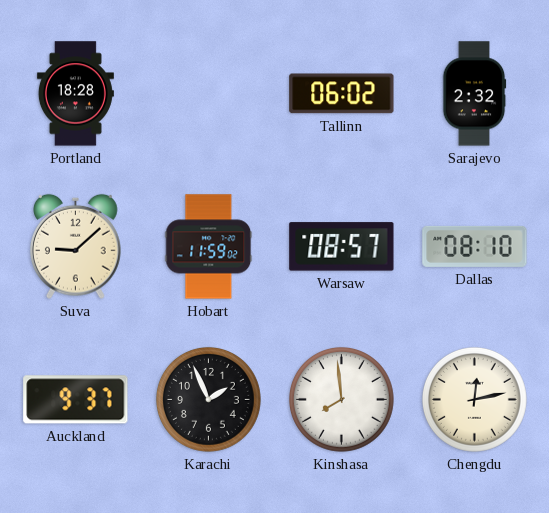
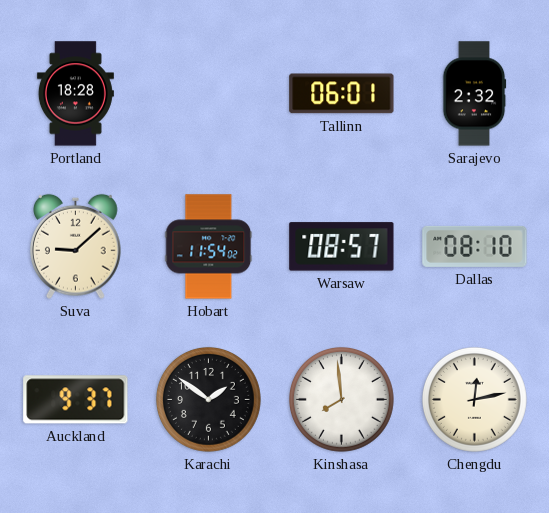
Tallinn: 06:02 -> 06:01 (342, 94)
Hobart: 11:59 -> 11:54 (209, 247)
Karachi: 1:56 -> 1:51 (208, 399)
